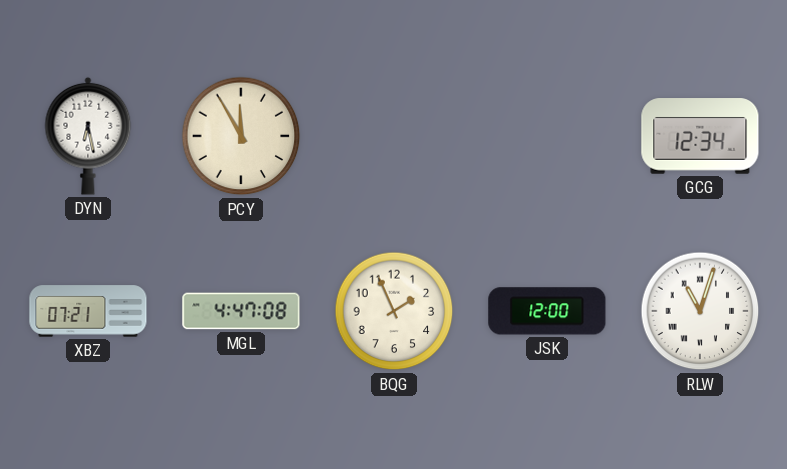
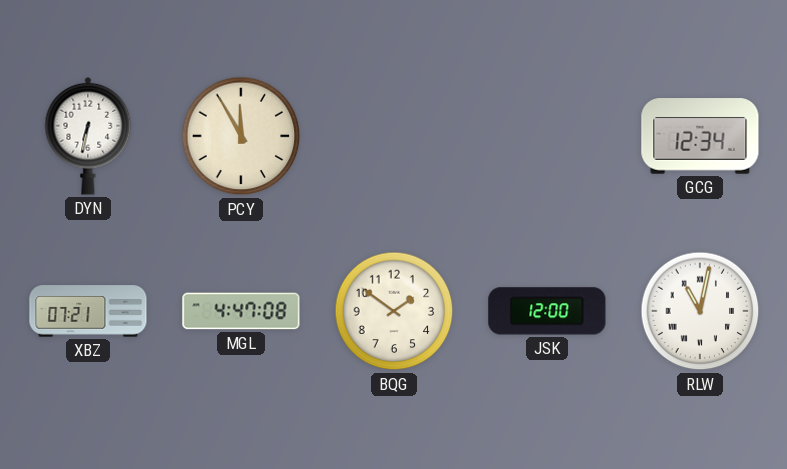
DYN: 6:28 -> 6:32 (88, 136)
BQG: 1:56 -> 1:51 (394, 311)
RLW: 11:03 -> 11:02 (700, 311)
